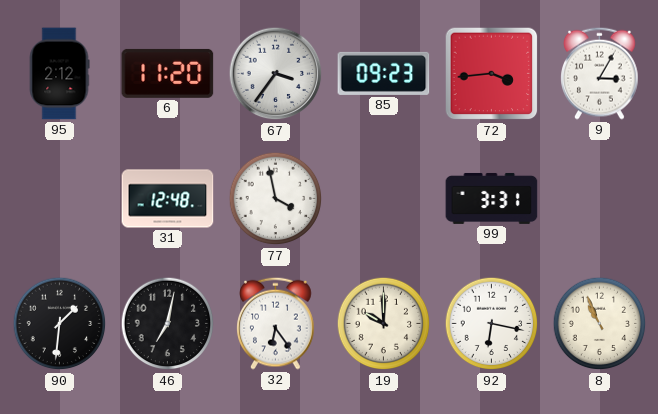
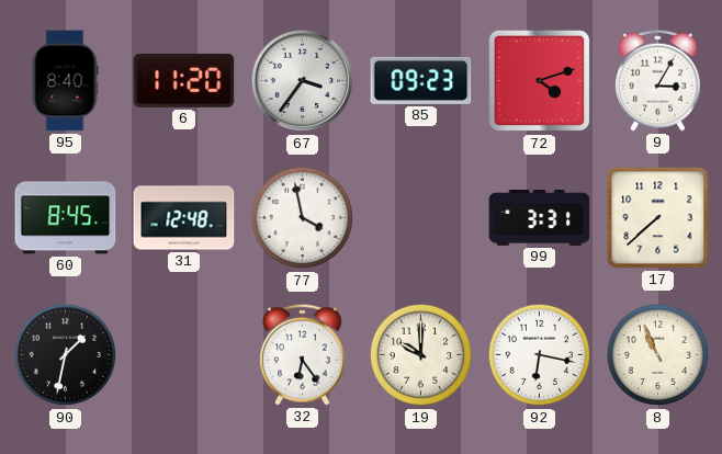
95: 2:12 -> 8:40 (65, 81)
72: 3:44 -> 4:12 (540, 81)
60: none -> 8:45 (66, 218)
17: none -> 7:38 (658, 218)
90: 1:31 -> 1:32 (66, 355)
46: 7:02 -> none (168, 324)
